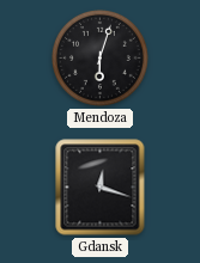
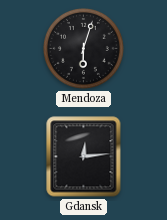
Gdansk: 12:18 -> 12:14 (84, 157)
